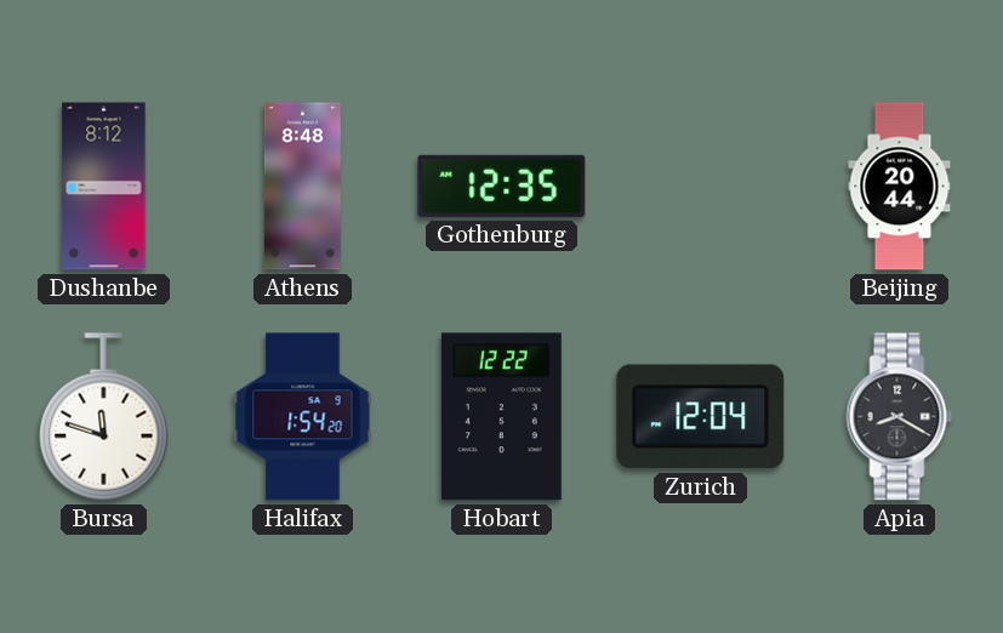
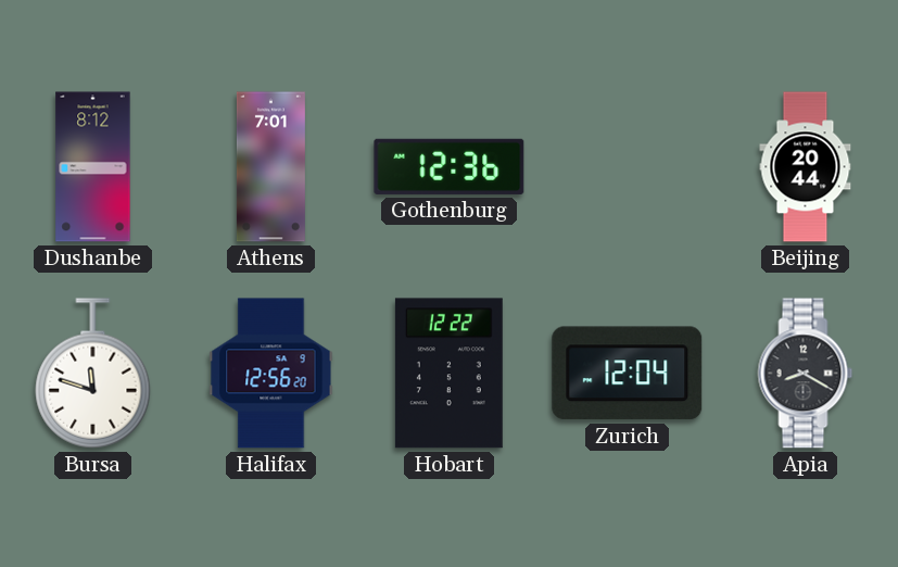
Athens: 8:48 -> 7:01 (270, 167)
Gothenburg: 12:35 -> 12:36 (450, 166)
Halifax: 1:54 -> 12:56 (271, 374)
